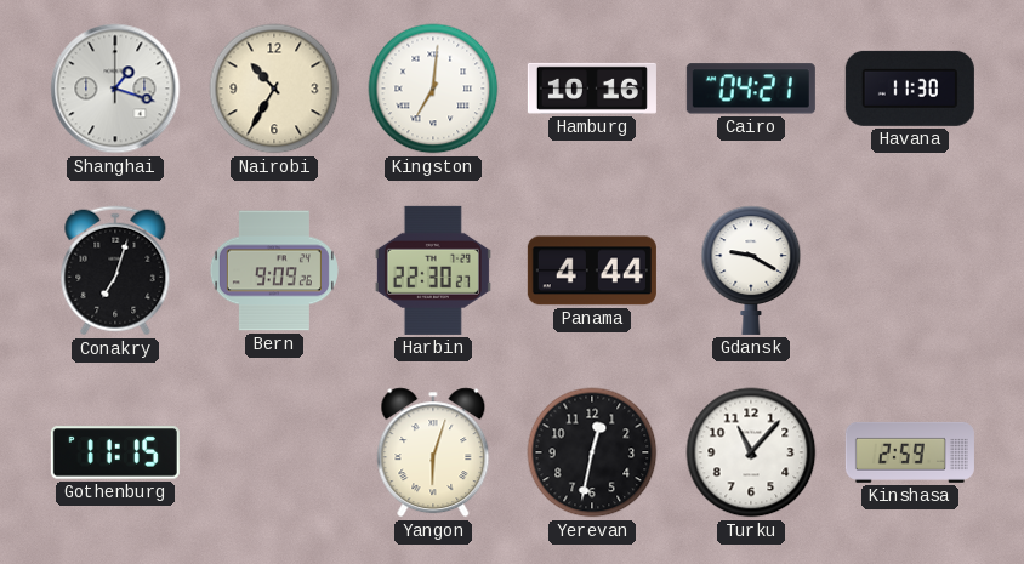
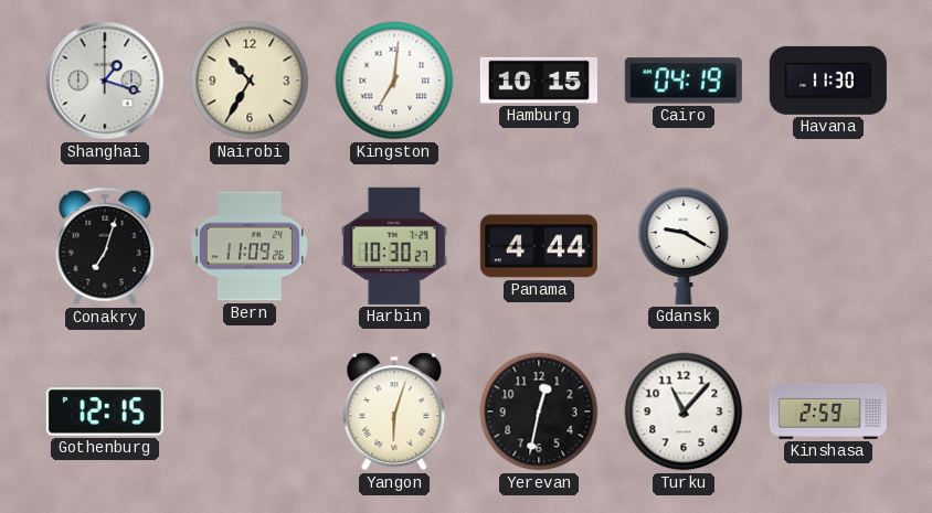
Hamburg: 10:16 -> 10:15 (539, 81)
Cairo: 04:21 -> 04:19 (684, 81)
Bern: 9:09 -> 11:09 (250, 246)
Harbin: 22:30 -> 10:30 (394, 246)
Gothenburg: 11:15 -> 12:15 (105, 412)
